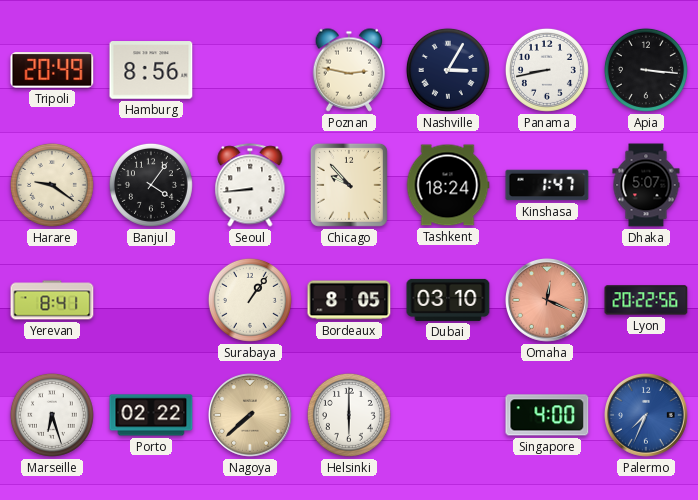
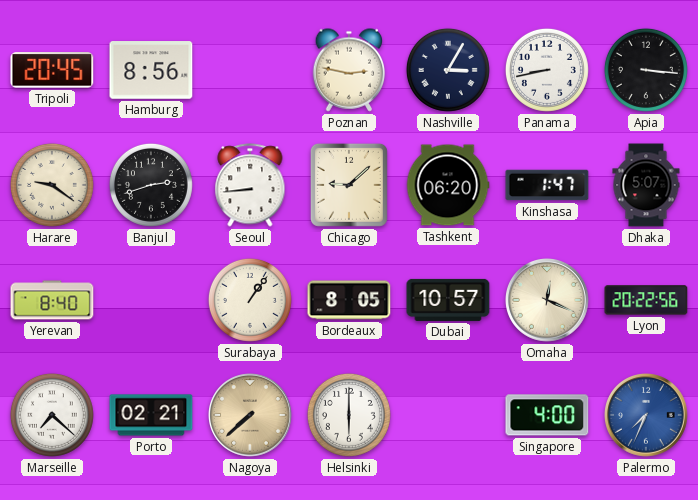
Tripoli: 20:49 -> 20:45 (52, 70)
Banjul: 4:06 -> 2:42 (151, 185)
Chicago: 9:53 -> 9:08 (349, 185)
Tashkent: 18:24 -> 06:20 (448, 185)
Yerevan: 8:41 -> 8:40 (52, 300)
Dubai: 03:10 -> 10:57 (448, 300)
Omaha dial: salmon -> cream (548, 301)
Marseille: 6:27 -> 7:22 (52, 415)
Porto: 02:22 -> 02:21 (151, 415)
